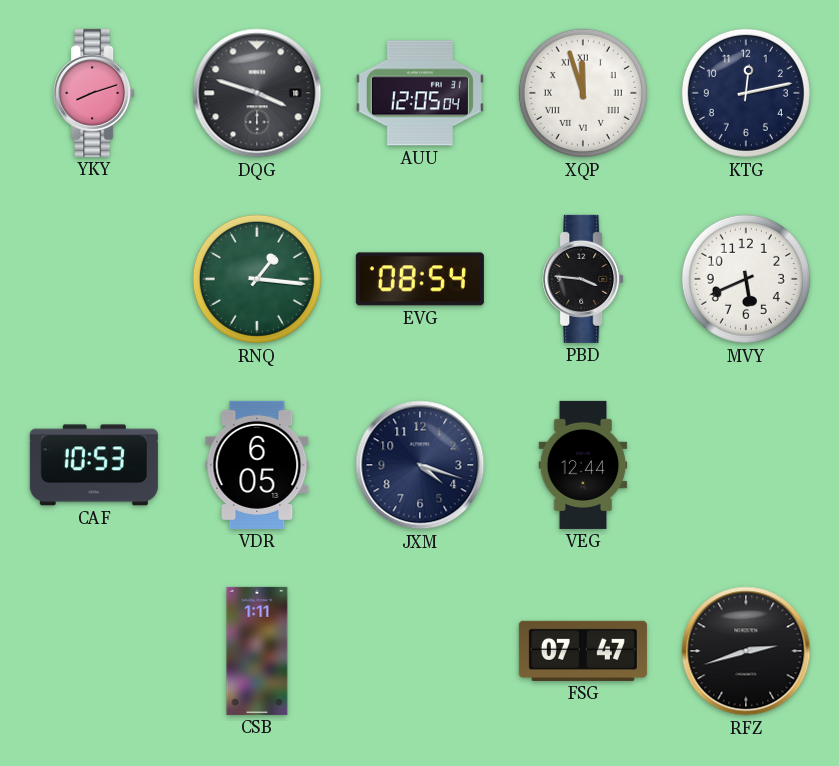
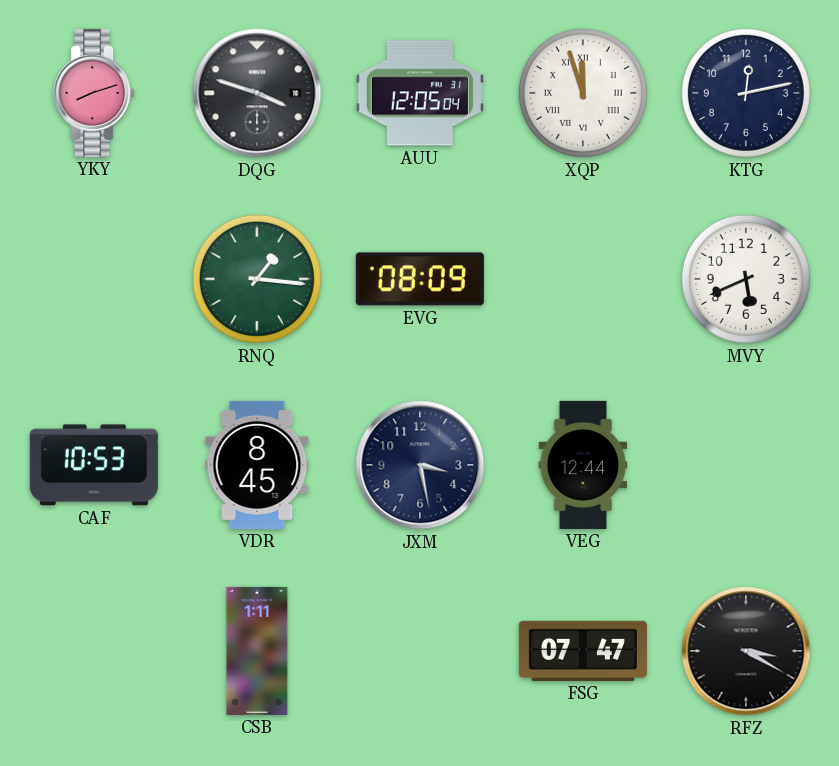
EVG: 08:54 -> 08:09 (420, 279)
PBD: 3:46 -> none (583, 279)
VDR: 6:05 -> 8:45 (257, 465)
JXM: 4:18 -> 3:28 (420, 465)
RFZ: 2:42 -> 3:20 (746, 651)
